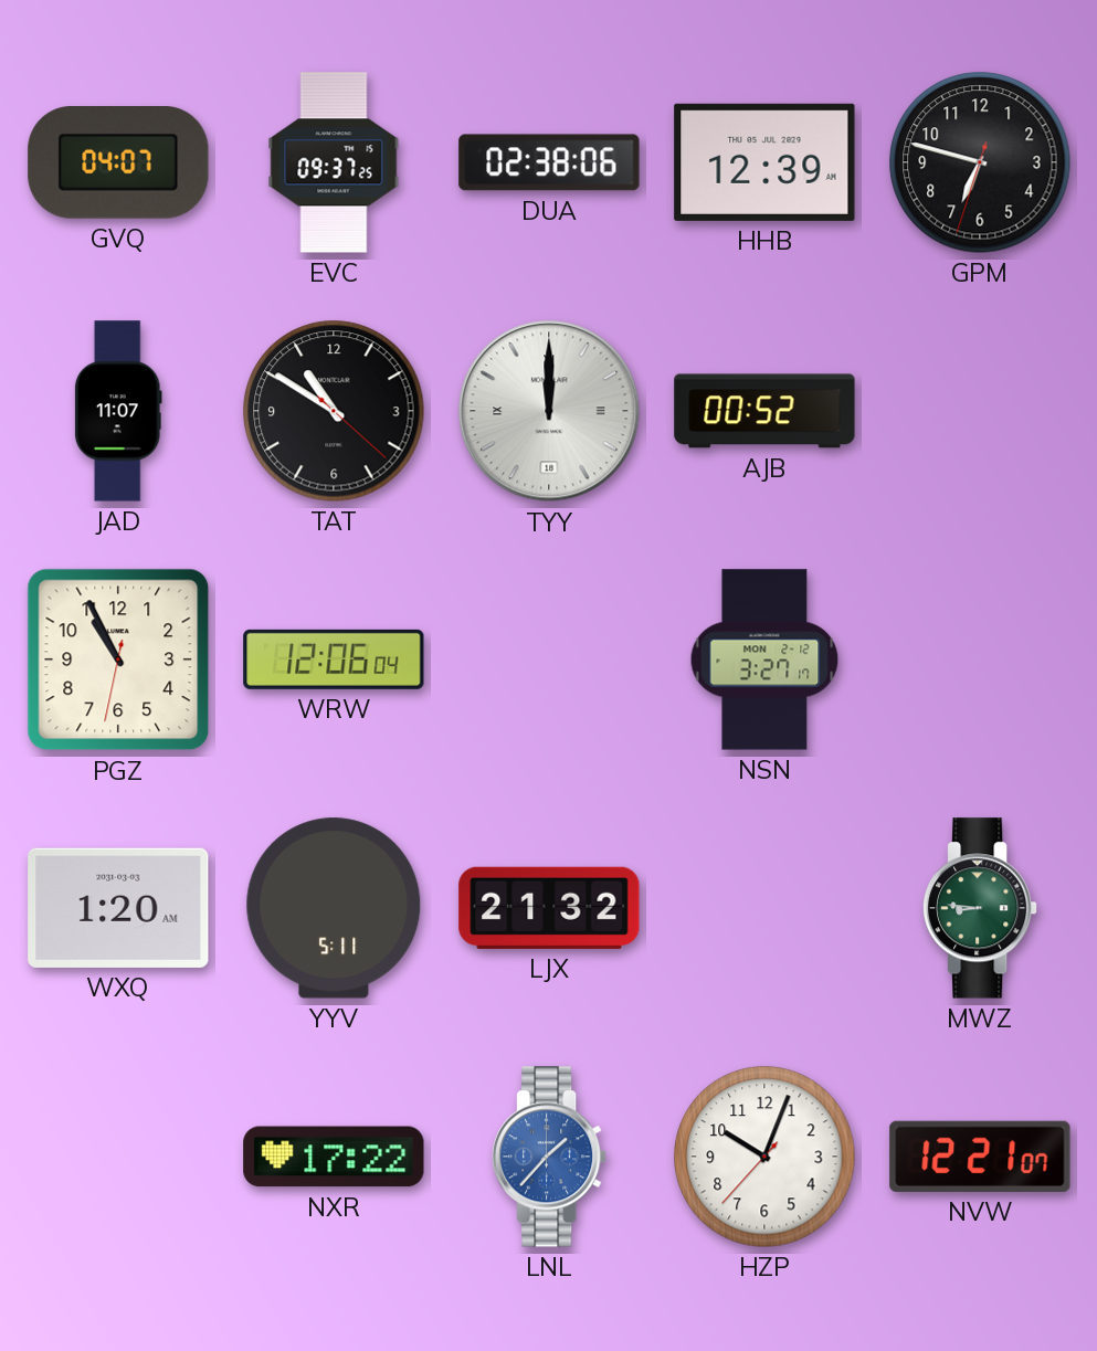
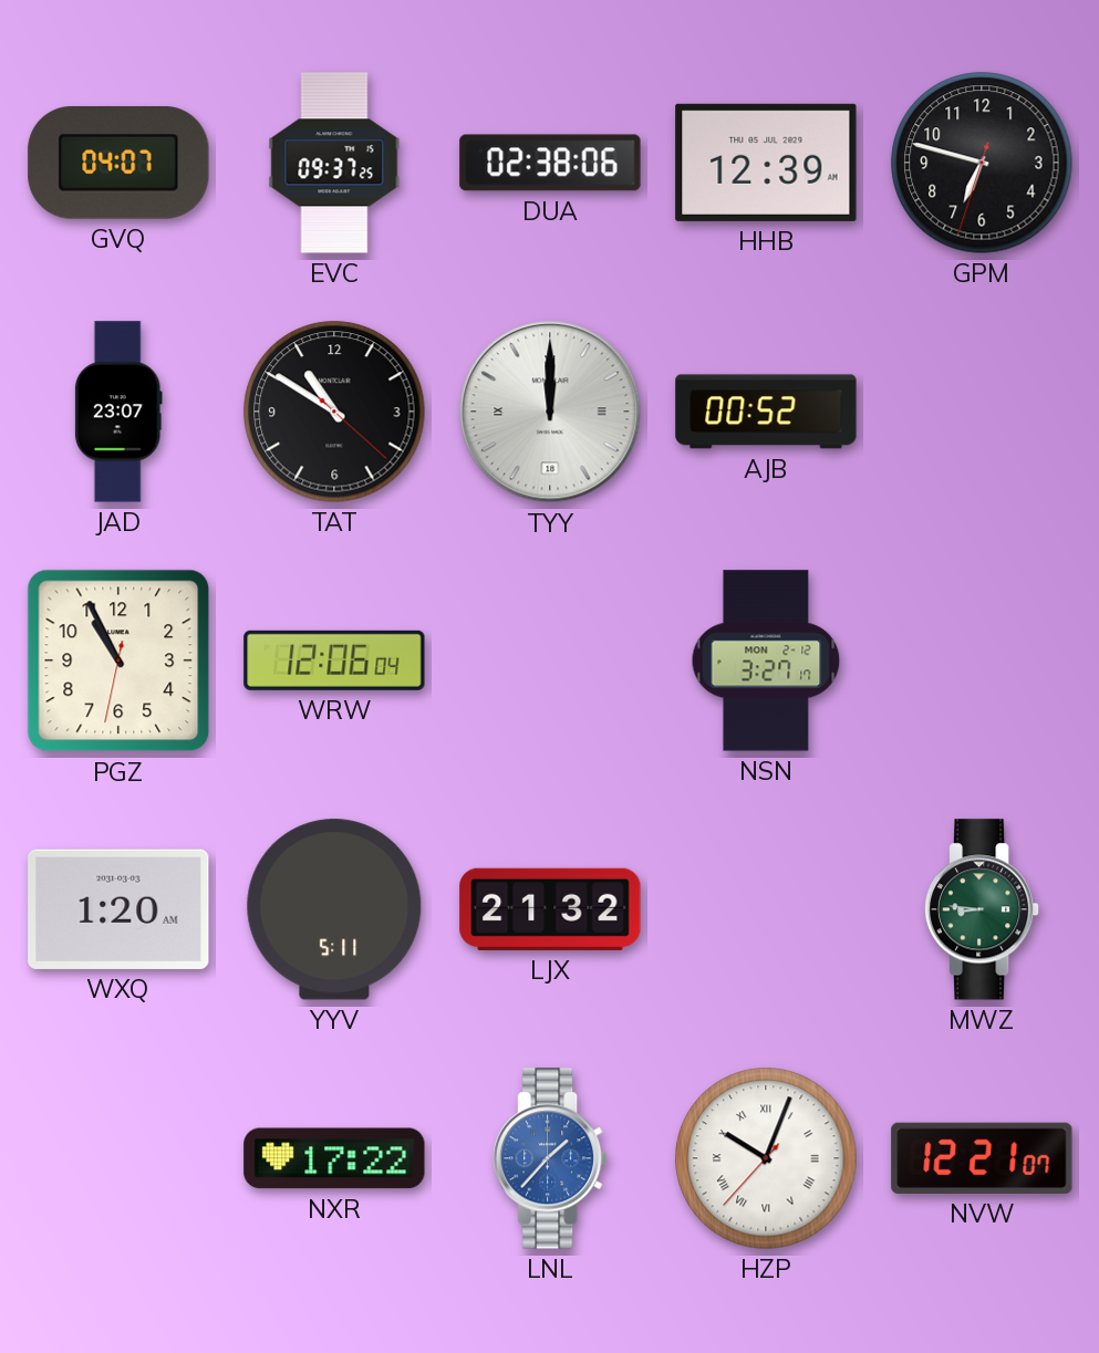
JAD: 11:07 -> 23:07 (118, 412)
HZP numerals: Arabic -> Roman (766, 1158)
